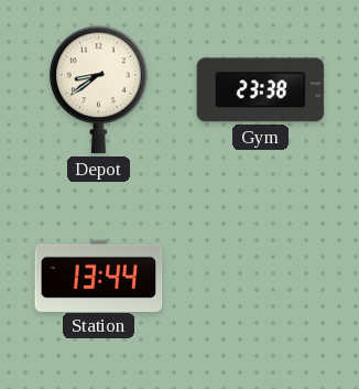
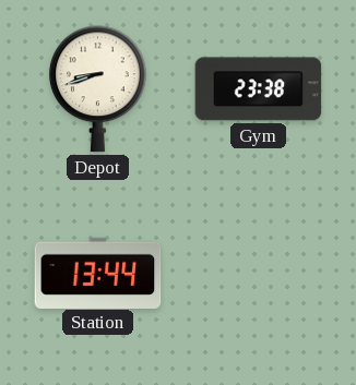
Depot: 8:39 -> 8:42 (98, 89)
